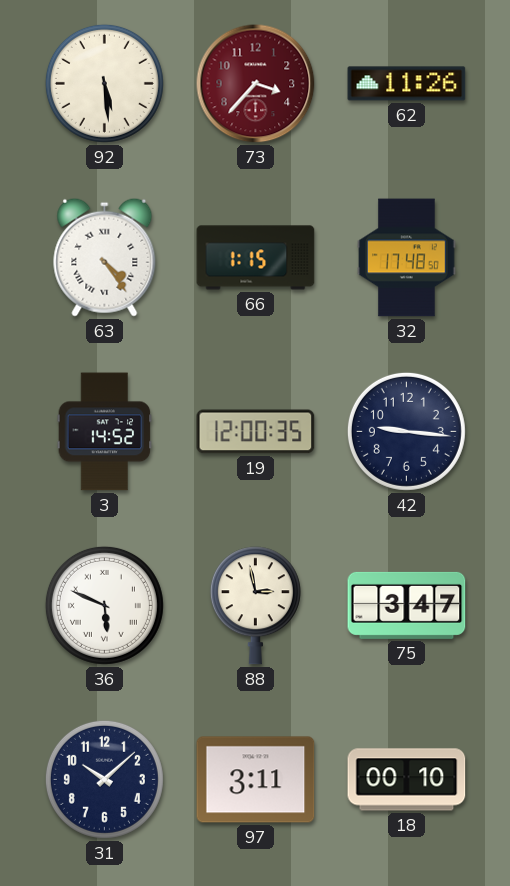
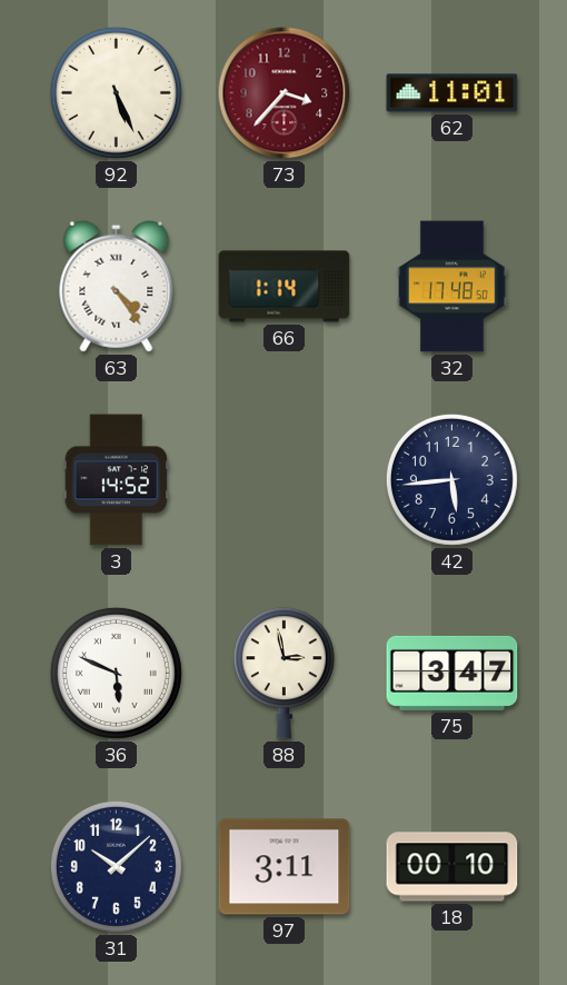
92: 5:29 -> 5:26 (116, 92)
62: 11:26 -> 11:01 (452, 93)
66: 1:15 -> 1:14 (285, 287)
19: 12:00 -> none (256, 432)
42: 9:16 -> 5:44 (451, 479)
